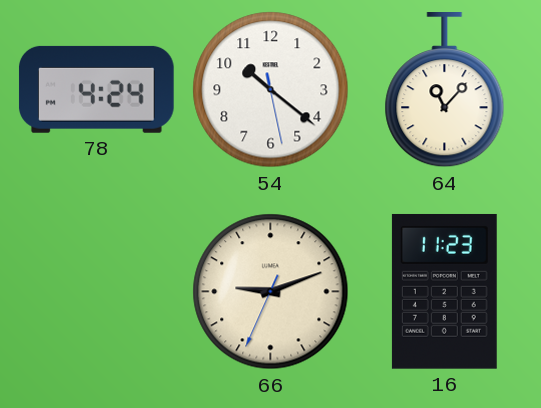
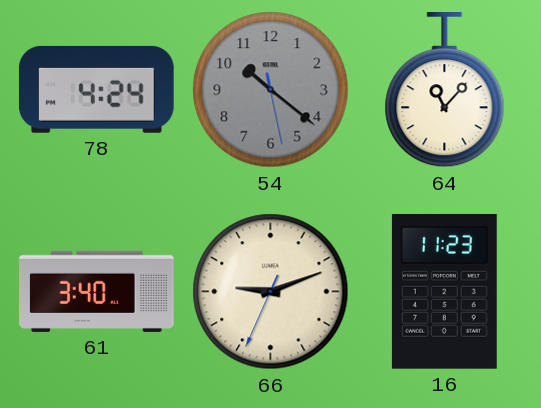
54 dial: white -> grey (271, 90)
61: none -> 3:40 (97, 291)
